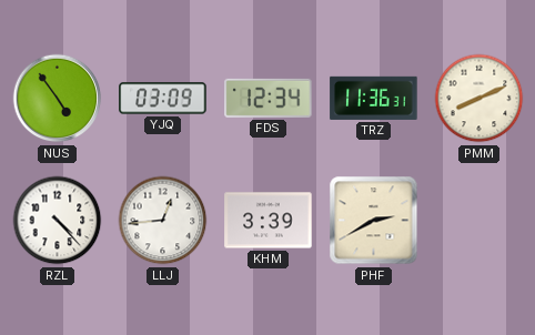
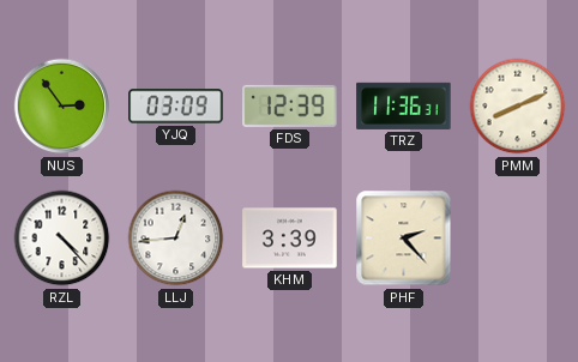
NUS: 4:54 -> 2:54 (62, 107)
FDS: 12:34 -> 12:39 (290, 105)
PHF: 2:40 -> 2:23 (404, 239)
